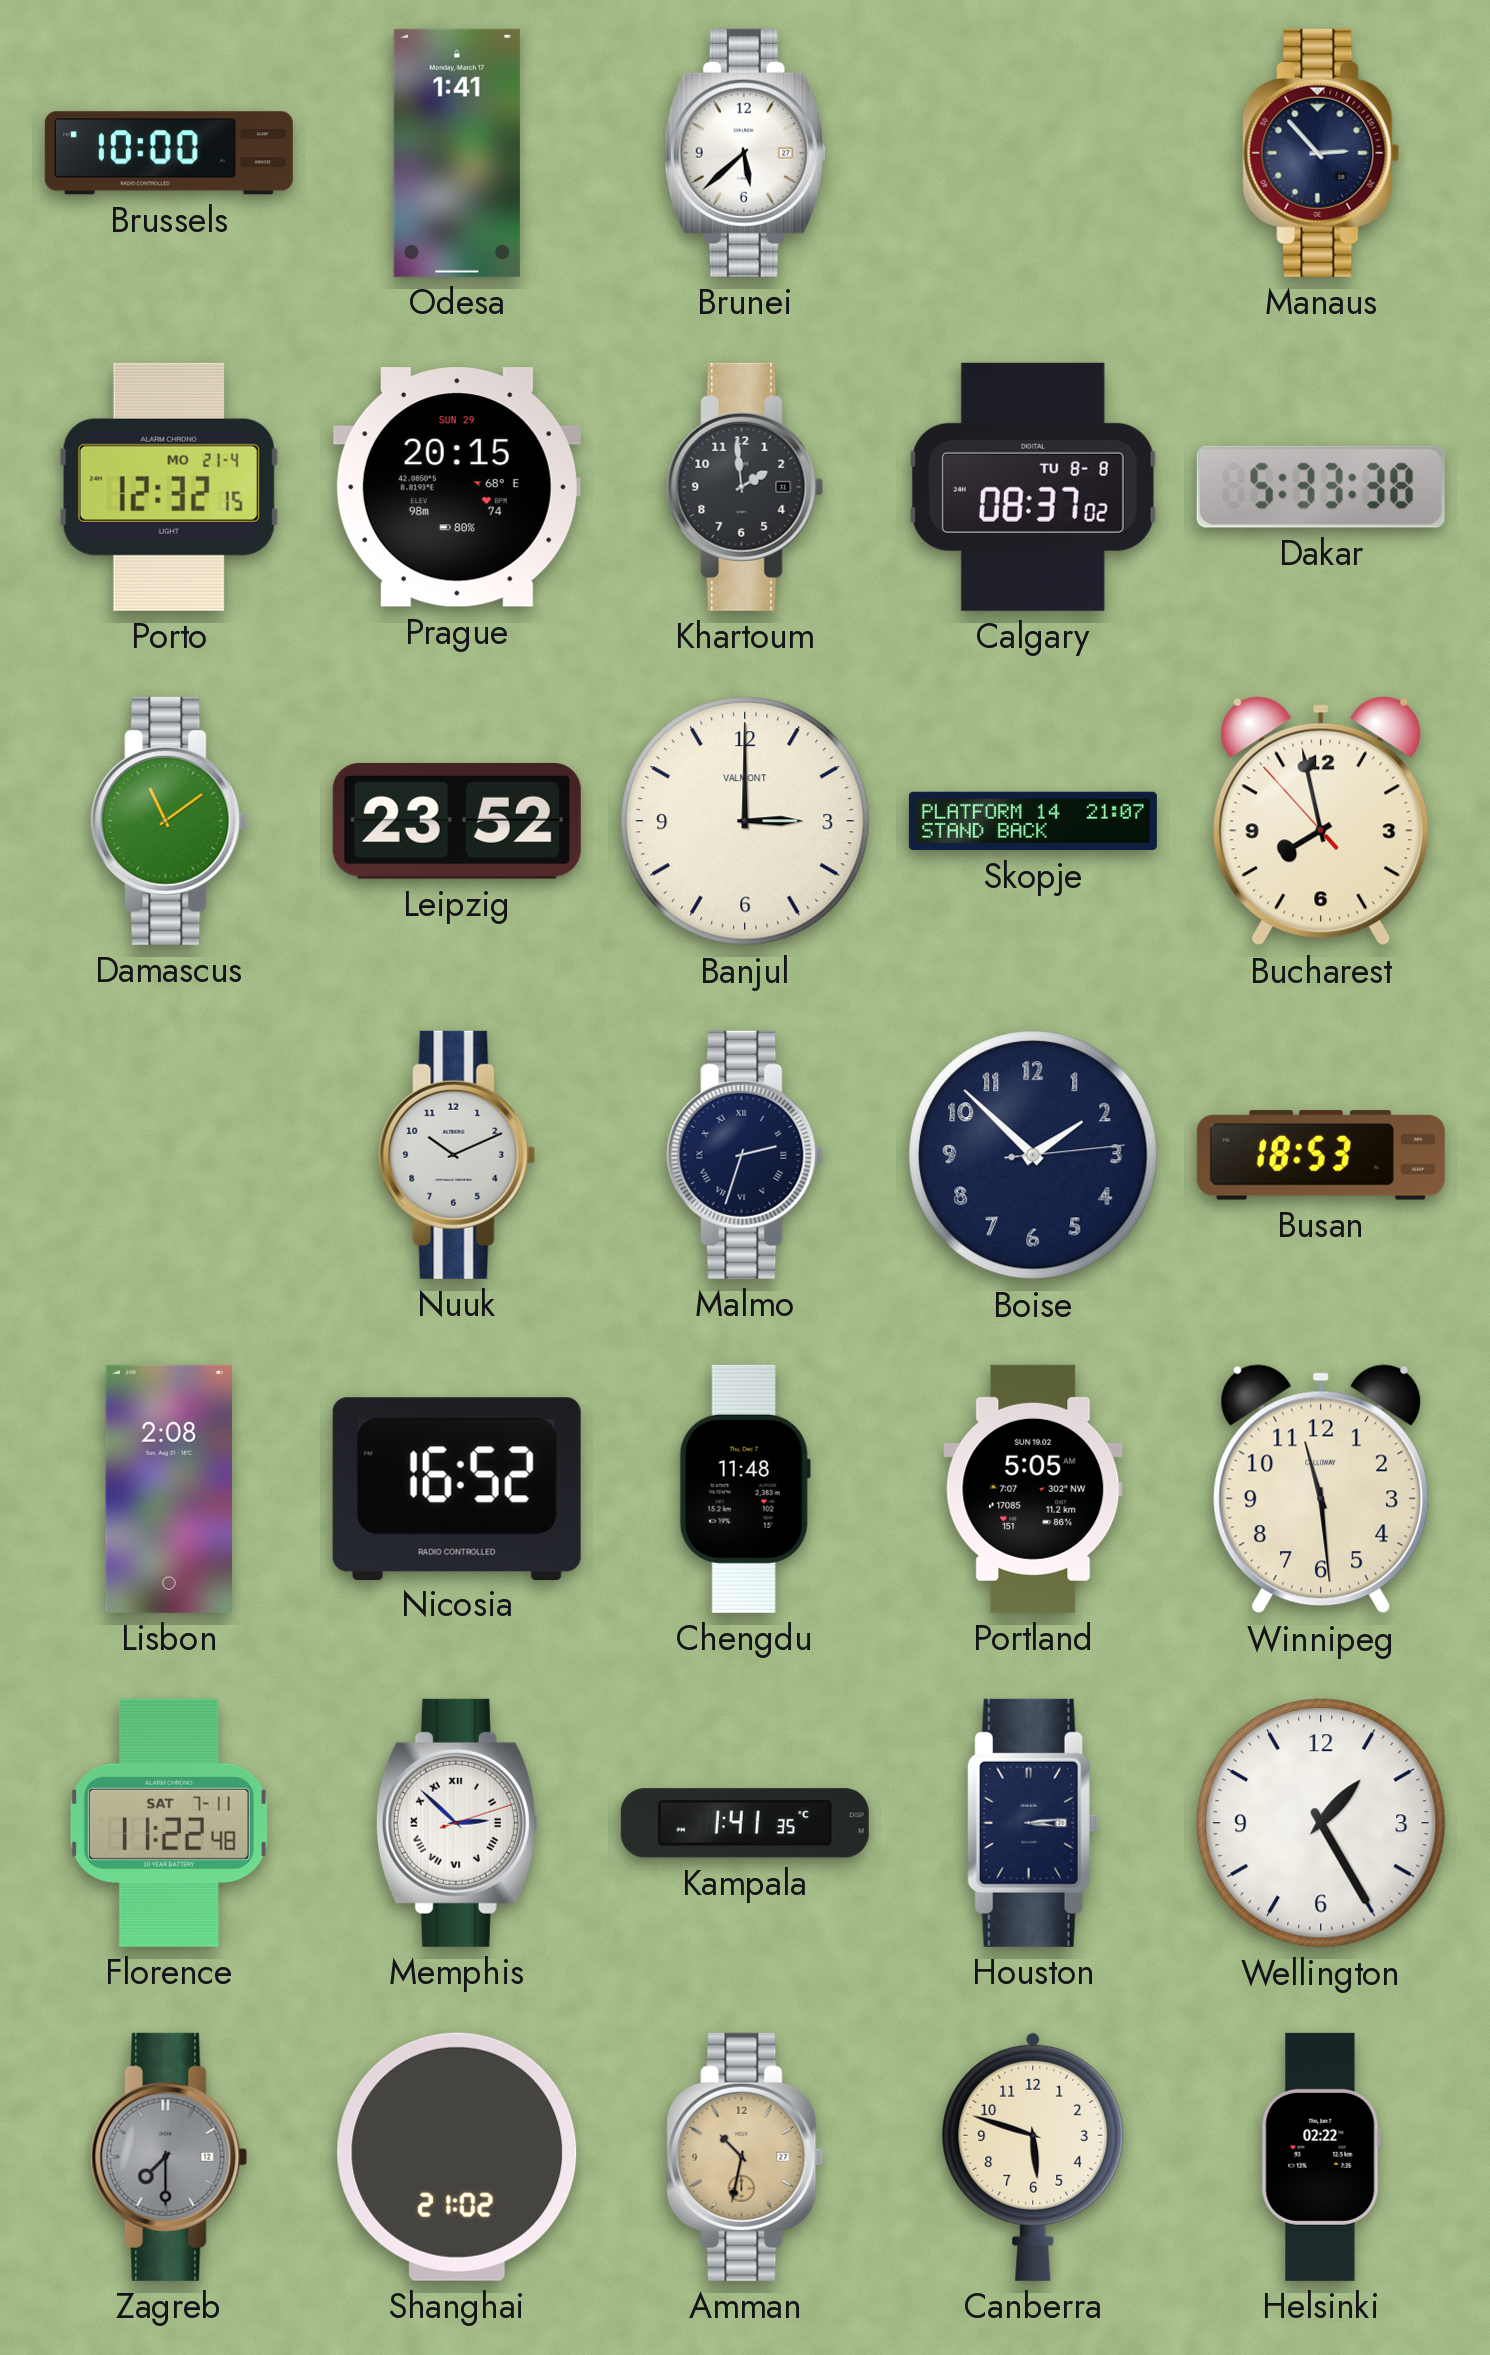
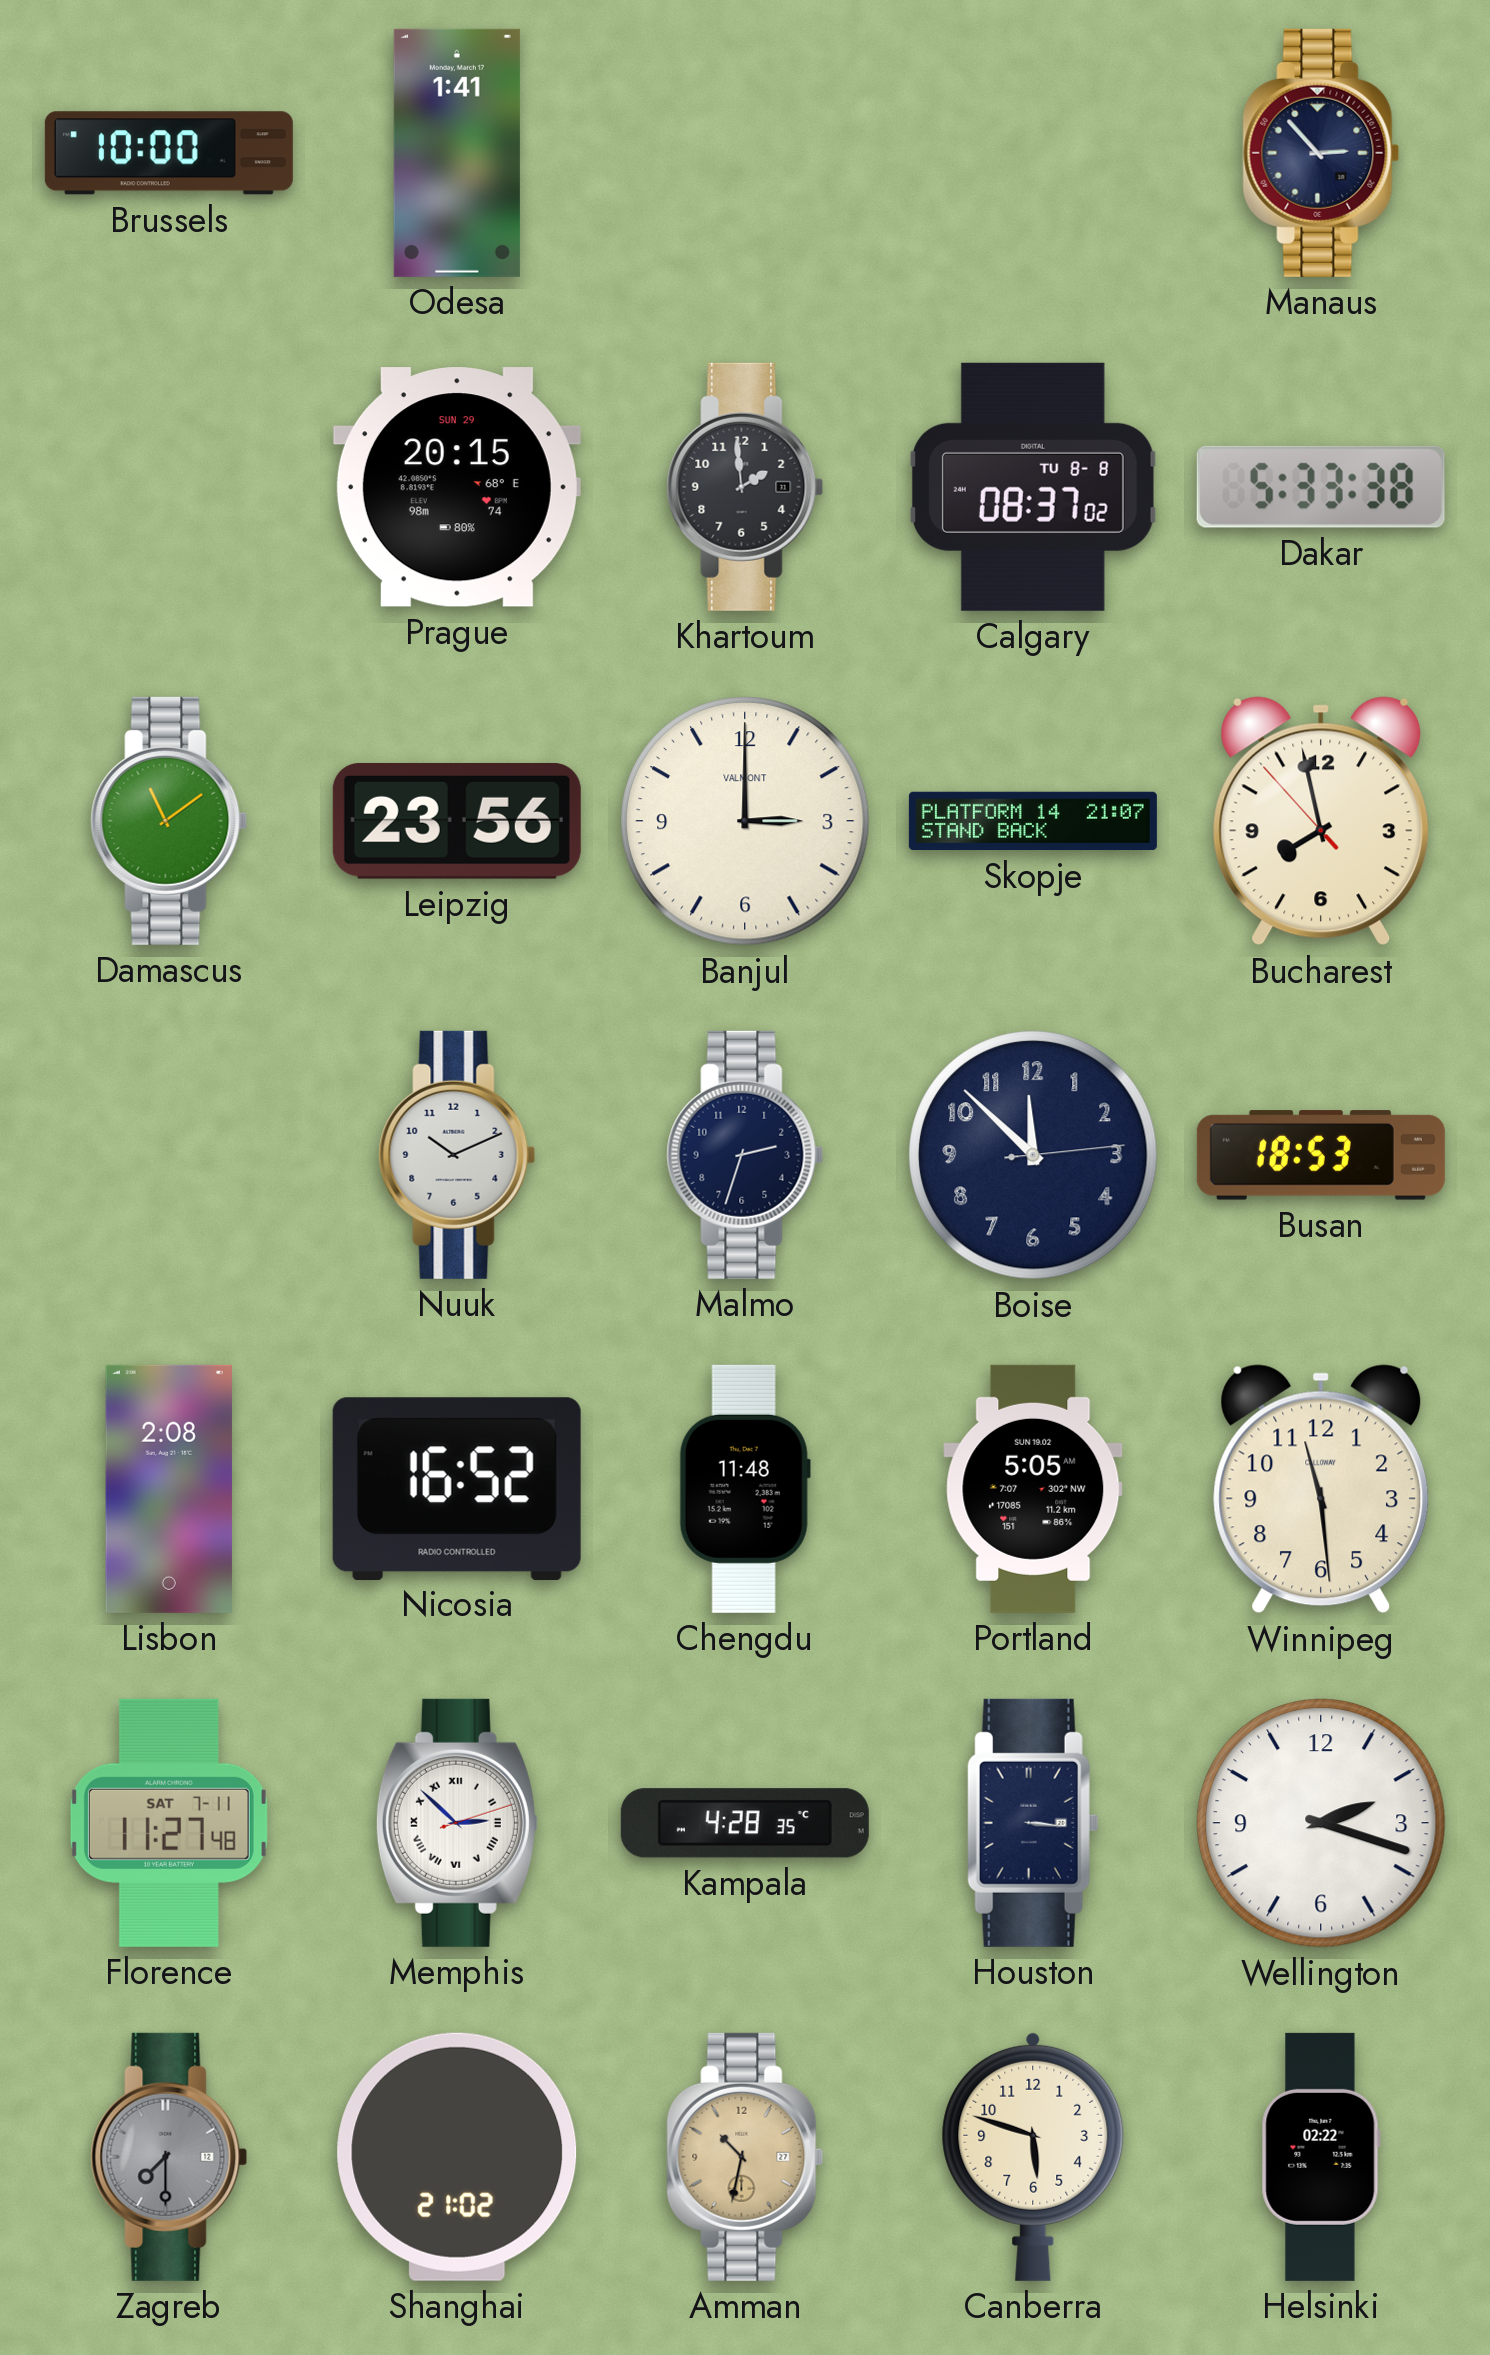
Brunei: 5:38 -> none (745, 153)
Porto: 12:32 -> none (169, 487)
Leipzig: 23:52 -> 23:56 (457, 821)
Malmo numerals: Roman -> Arabic (745, 1155)
Boise: 1:52 -> 11:52 (1033, 1155)
Florence: 11:22 -> 11:27 (169, 1823)
Kampala: 1:41 -> 4:28 (745, 1823)
Houston: 3:14 -> 3:16 (1033, 1823)
Wellington: 1:25 -> 2:18 (1321, 1823)
